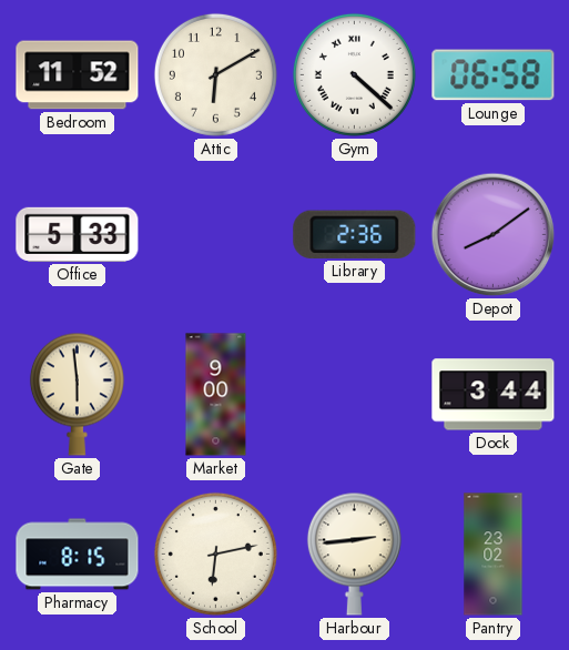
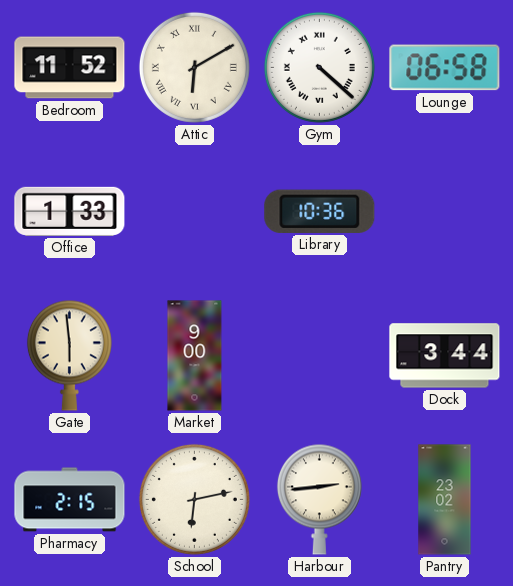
Attic numerals: Arabic -> Roman (194, 67)
Office: 5:33 -> 1:33 (70, 211)
Library: 2:36 -> 10:36 (320, 211)
Depot: 8:09 -> none (494, 235)
Pharmacy: 8:15 -> 2:15 (70, 500)
